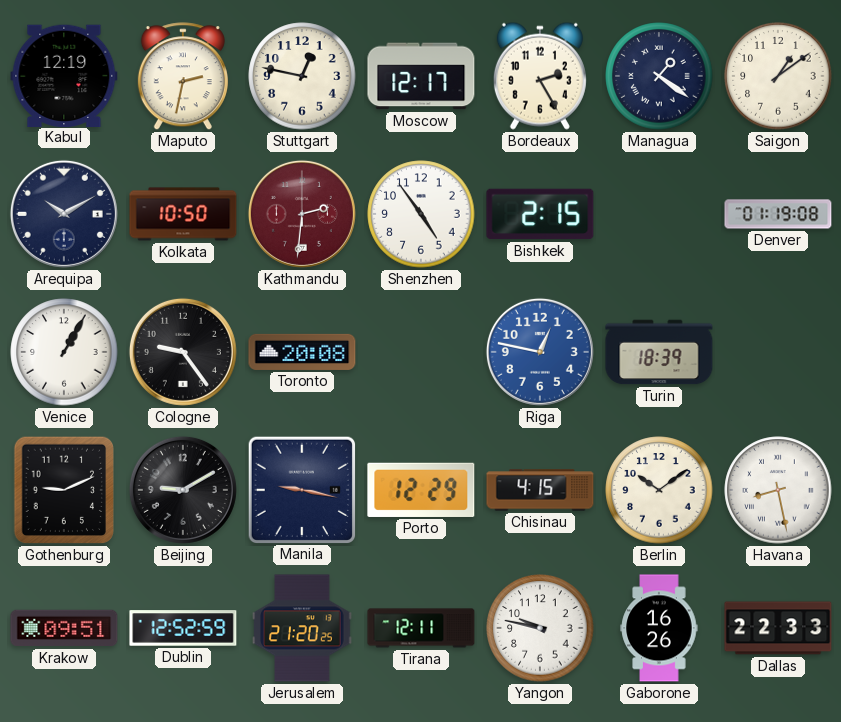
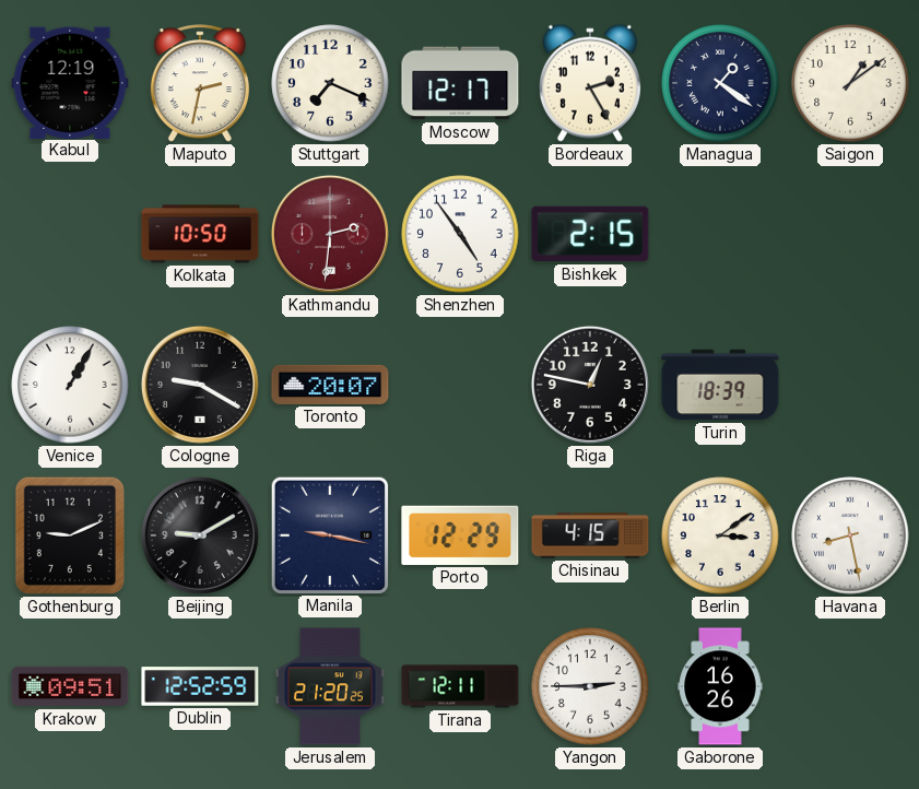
Stuttgart: 12:47 -> 7:19 (330, 83)
Arequipa: 10:10 -> none (64, 214)
Denver: 01:19 -> none (778, 214)
Cologne: 9:24 -> 9:20 (200, 385)
Toronto: 20:08 -> 20:07 (330, 385)
Riga dial: blue -> black (590, 385)
Berlin: 10:09 -> 3:09 (720, 535)
Yangon: 9:47 -> 2:45 (590, 686)
Dallas: 22:33 -> none (778, 628)
